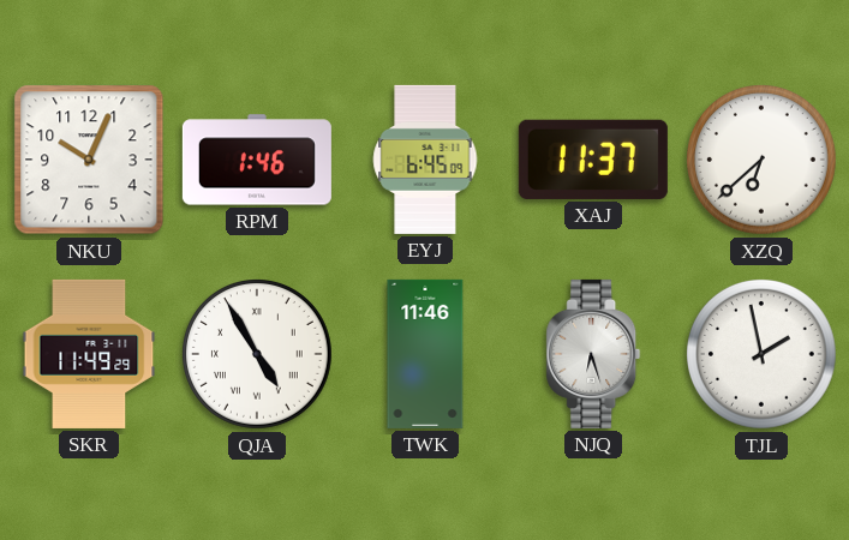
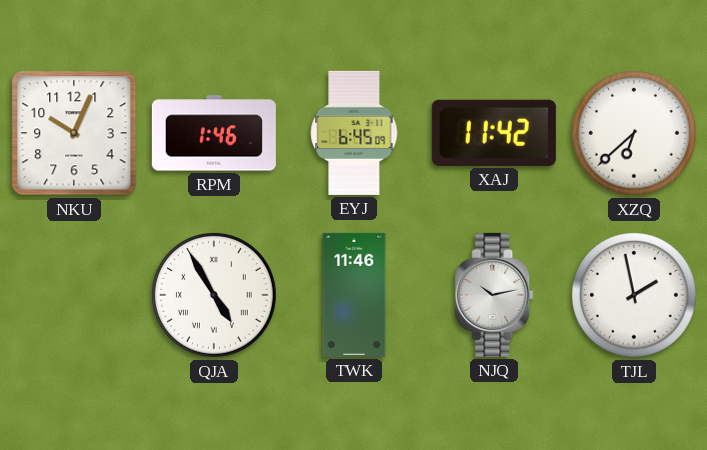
XAJ: 11:37 -> 11:42 (494, 133)
SKR: 11:49 -> none (89, 354)
NJQ: 6:27 -> 10:13 (494, 295)
